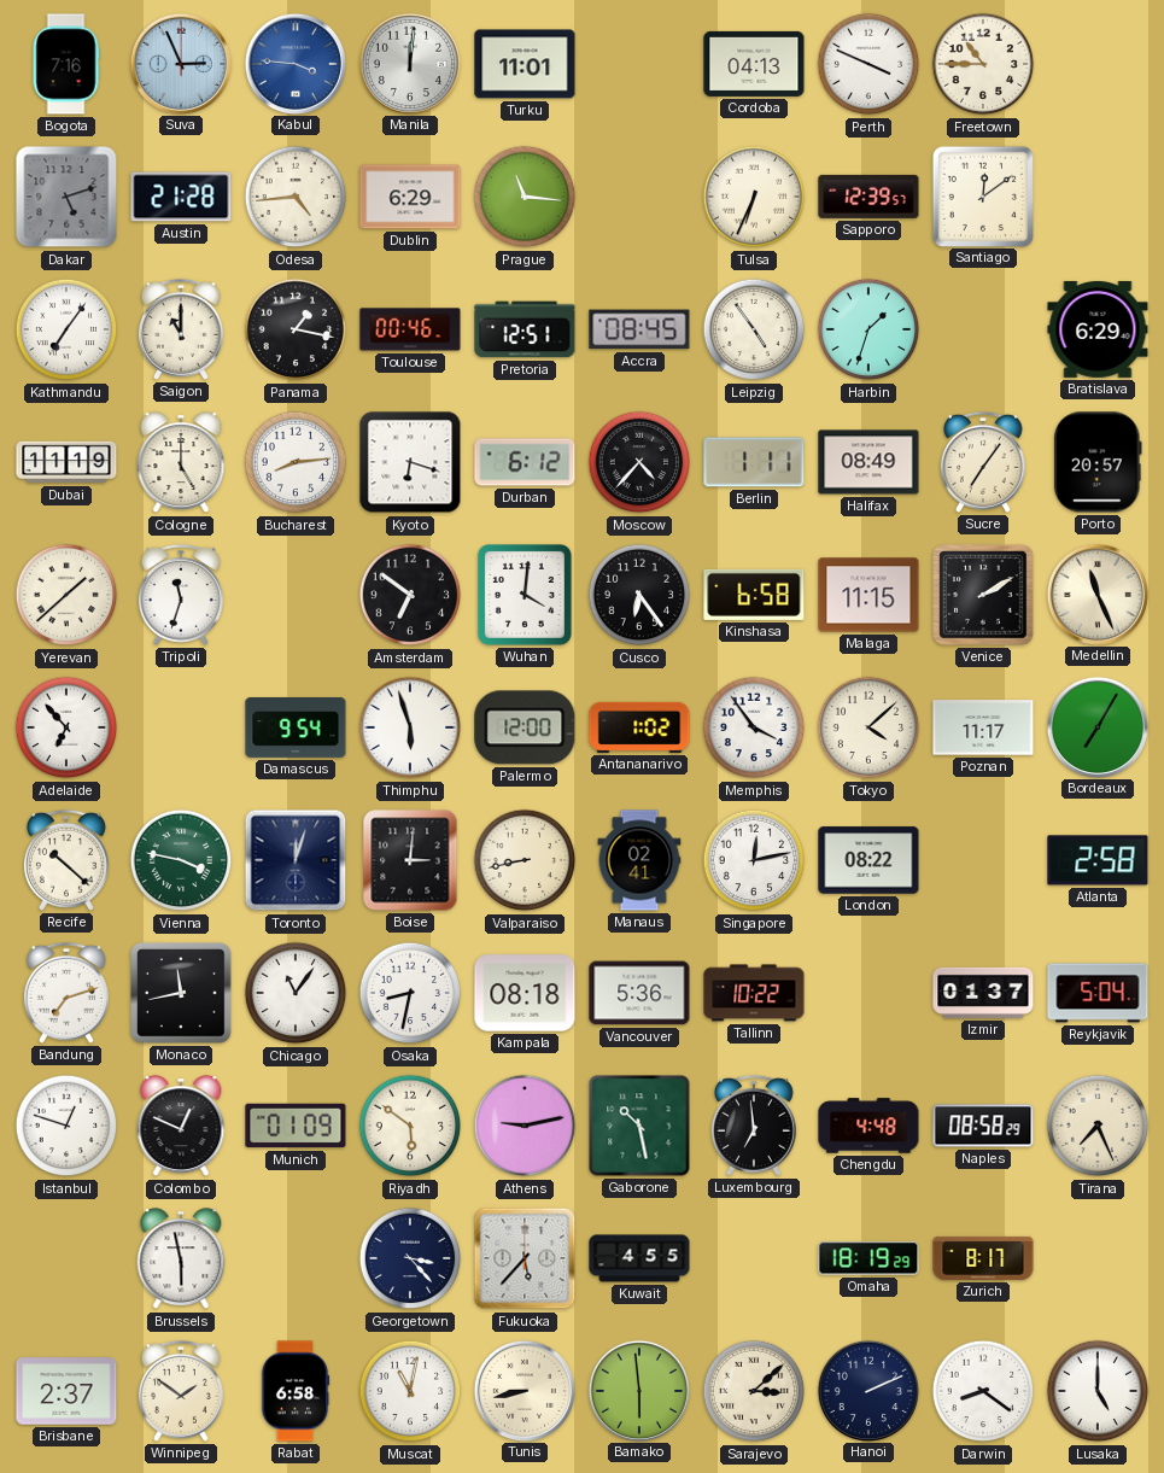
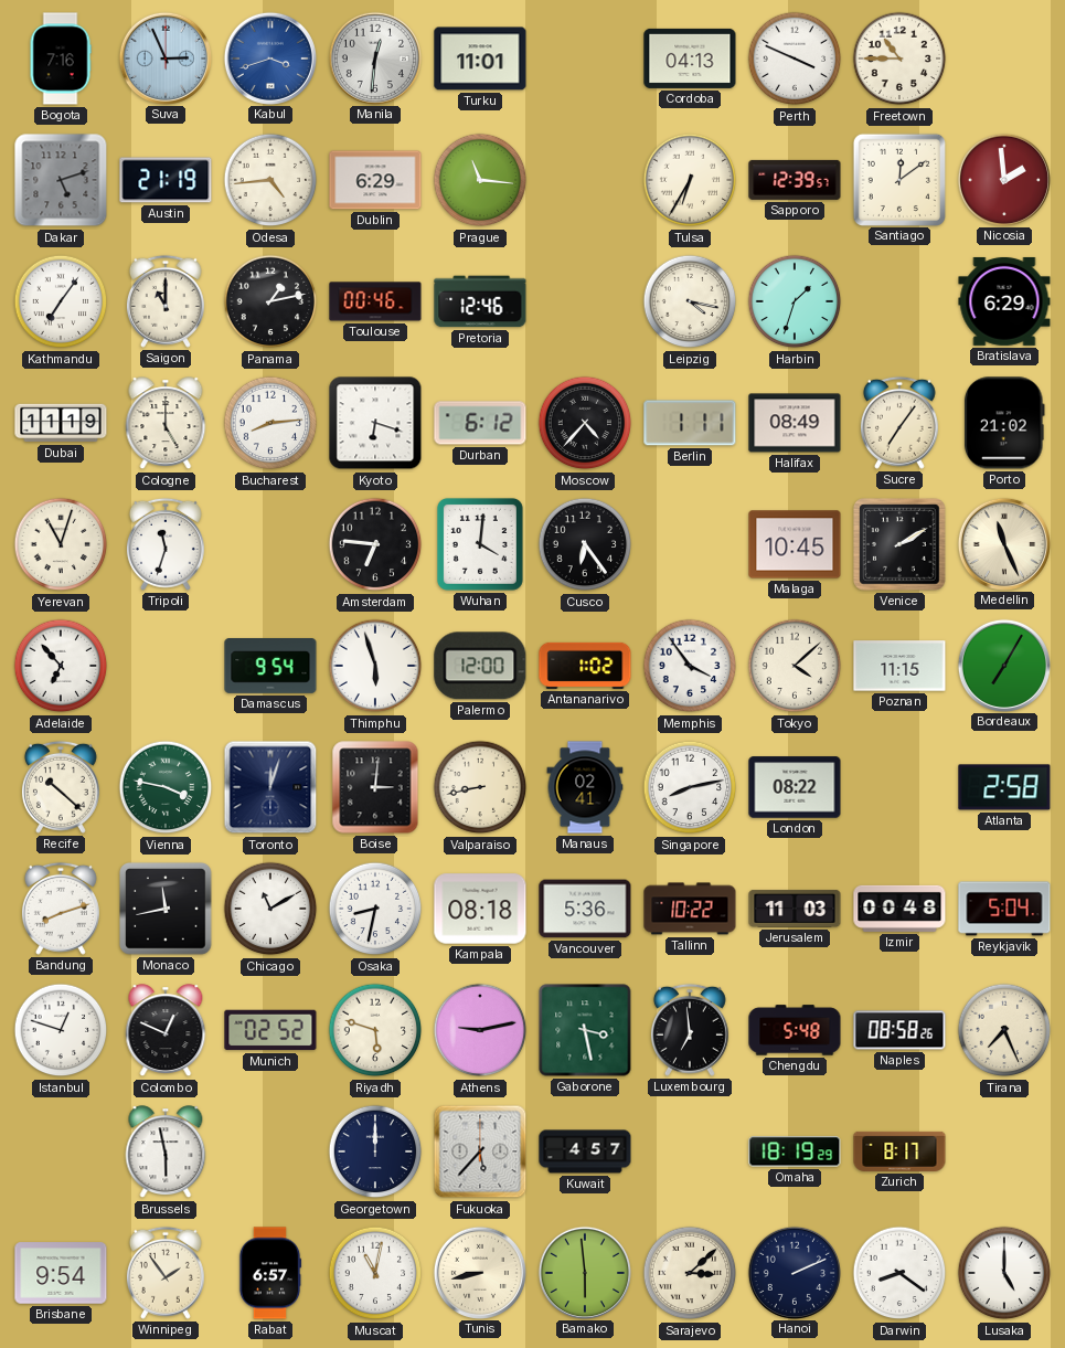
Kabul: 3:46 -> 3:42 (269, 57)
Manila: 12:01 -> 12:31 (374, 57)
Austin: 21:28 -> 21:19 (166, 180)
Tulsa: 6:34 -> 6:35 (690, 180)
Nicosia: none -> 1:59 (1003, 179)
Panama: 1:17 -> 1:13 (270, 301)
Pretoria: 12:51 -> 12:46 (480, 301)
Accra: 08:45 -> none (639, 329)
Leipzig: 4:54 -> 4:17 (690, 301)
Porto: 20:57 -> 21:02 (1005, 423)
Yerevan: 1:38 -> 11:03 (61, 544)
Amsterdam: 6:51 -> 6:46 (375, 544)
Kinshasa: 6:58 -> none (754, 595)
Malaga: 11:15 -> 10:45 (795, 544)
Poznan: 11:17 -> 11:15 (899, 666)
Singapore: 12:13 -> 8:13 (690, 787)
Bandung: 7:12 -> 8:12 (61, 909)
Chicago: 11:06 -> 11:10 (270, 909)
Jerusalem: none -> 11:03 (795, 909)
Izmir: 01:37 -> 00:48 (899, 909)
Munich: 01:09 -> 02:52 (270, 1030)
Riyadh: 5:51 -> 5:48 (375, 1030)
Gaborone: 10:28 -> 3:28 (585, 1030)
Chengdu: 4:48 -> 5:48 (795, 1030)
Naples: 08:58:29 -> 08:58:26 (899, 1030)
Georgetown: 3:23 -> 12:00 (375, 1151)
Kuwait: 4:55 -> 4:57 (585, 1151)
Brisbane: 2:37 -> 9:54 (61, 1273)
Winnipeg: 1:51 -> 1:54 (166, 1273)
Rabat: 6:58 -> 6:57 (270, 1273)
